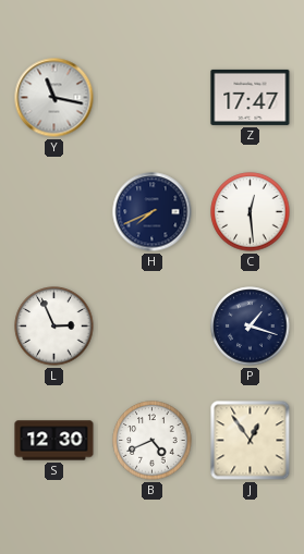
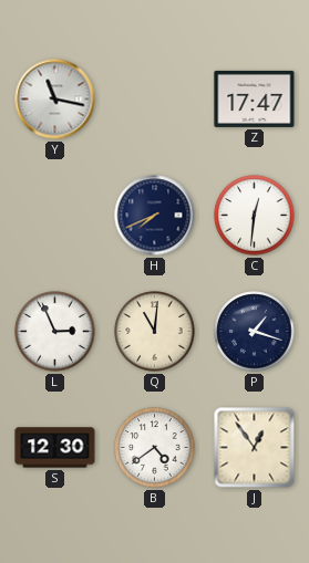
C: 12:29 -> 12:31 (255, 216)
Q: none -> 11:01 (155, 332)
B: 4:41 -> 4:39 (155, 448)
